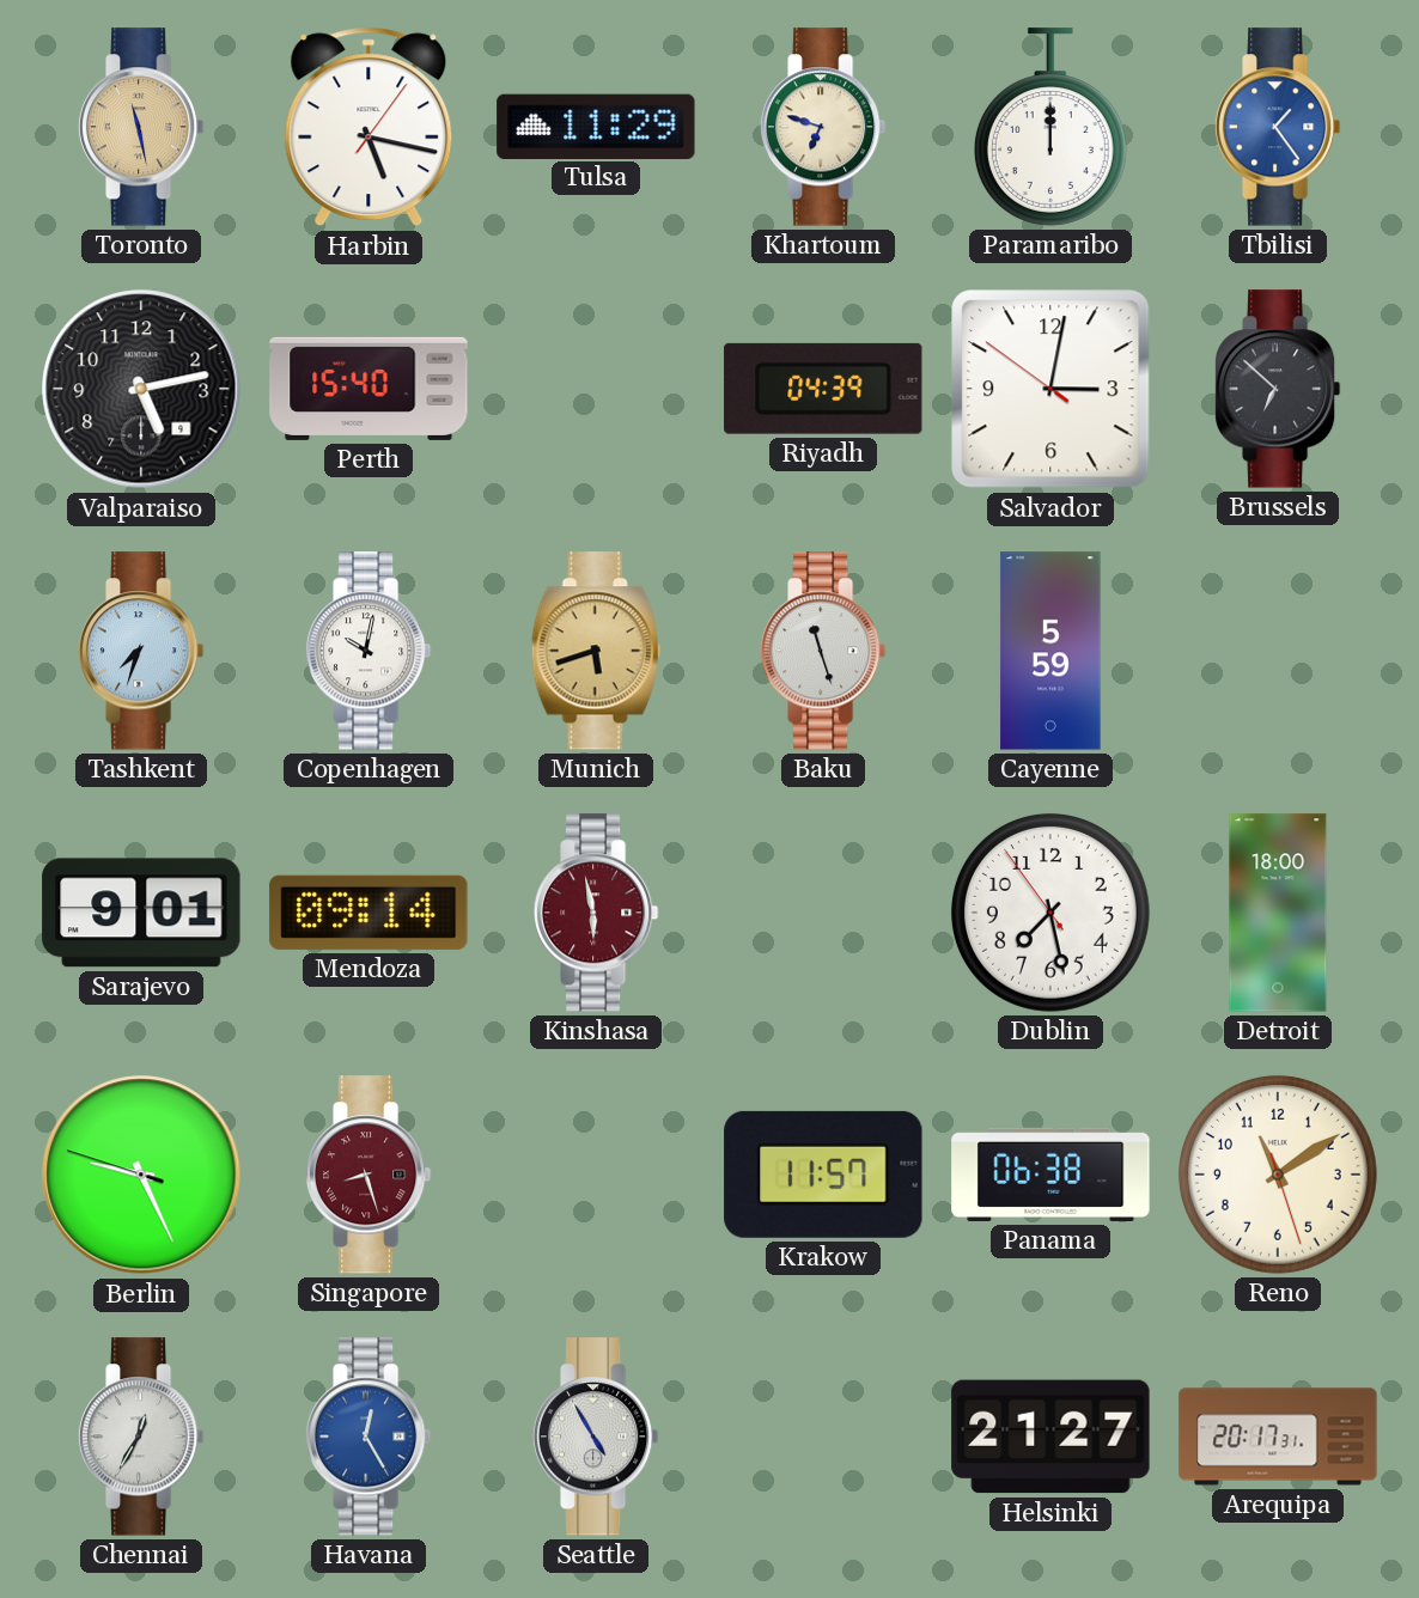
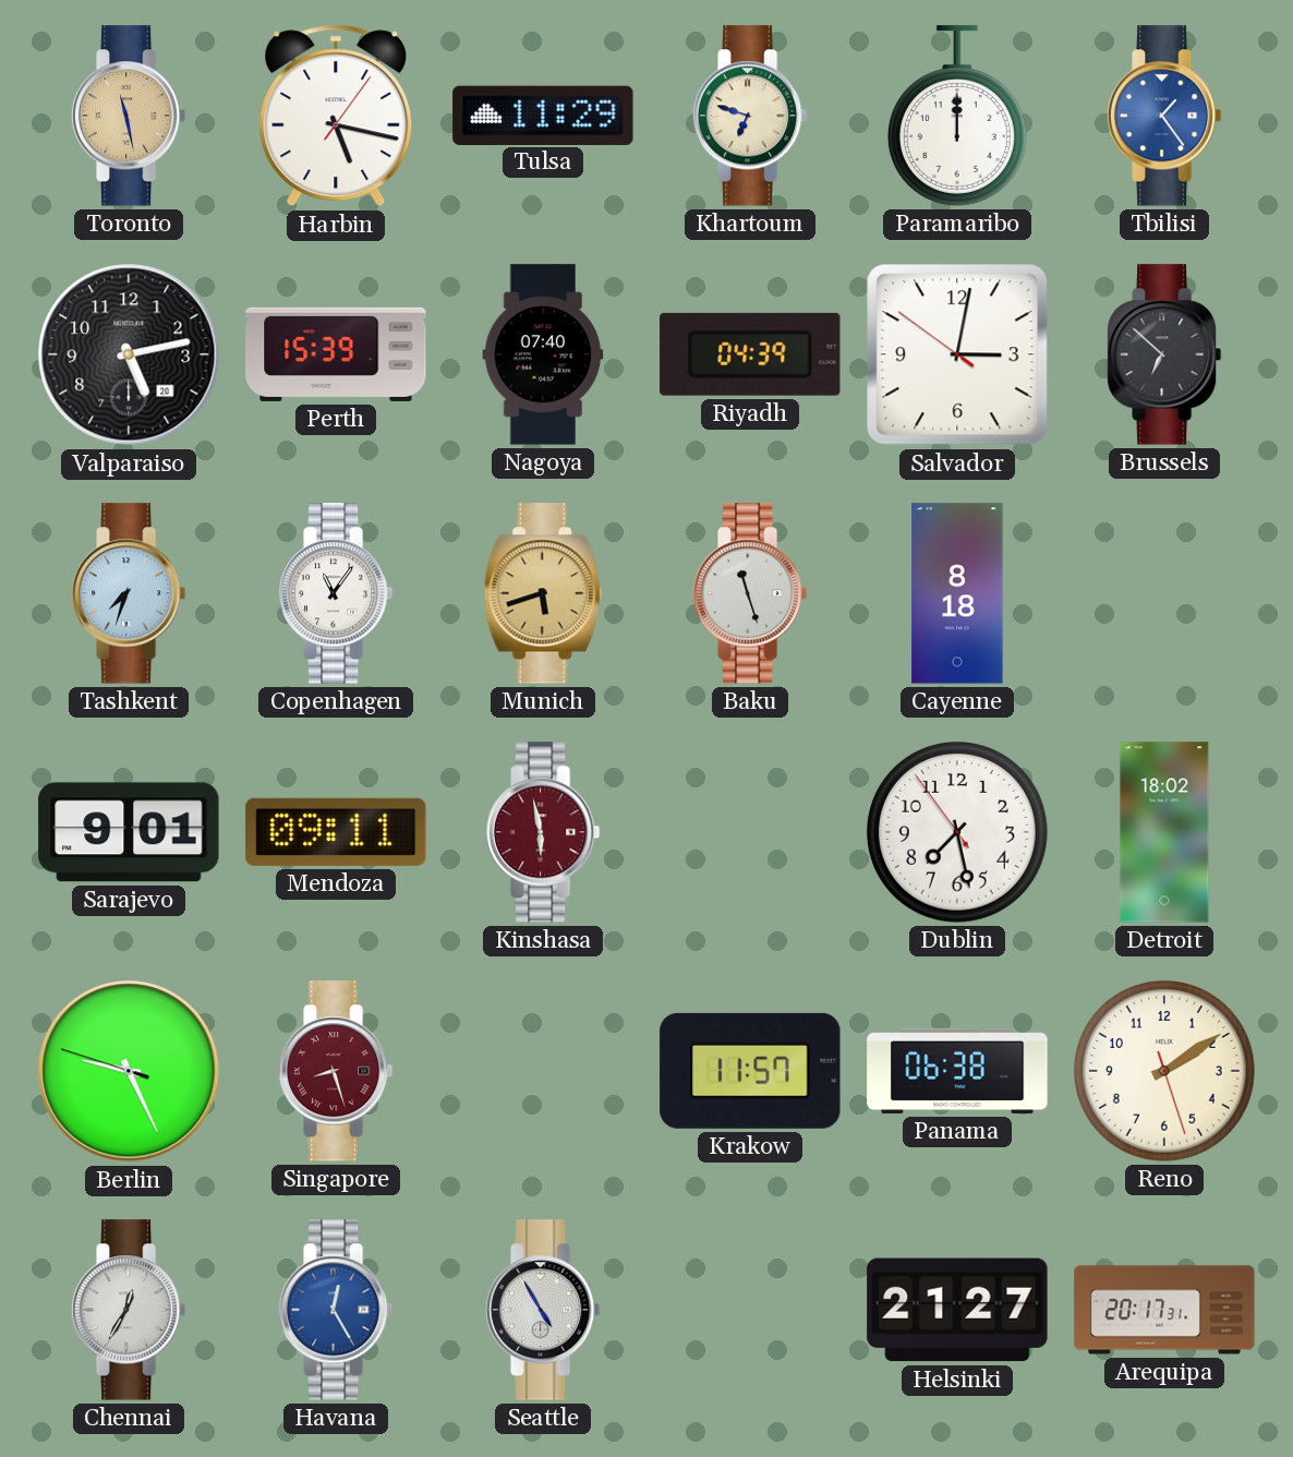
Valparaiso date: 9 -> 20 (129, 354)
Perth: 15:40 -> 15:39 (336, 354)
Nagoya: none -> 07:40 (543, 354)
Copenhagen: 10:02 -> 11:06 (336, 593)
Cayenne: 5:59 -> 8:18 (957, 593)
Mendoza: 09:14 -> 09:11 (336, 832)
Detroit: 18:00 -> 18:02 (1164, 832)
Reno: 11:09 -> 2:09 (1164, 1071)
